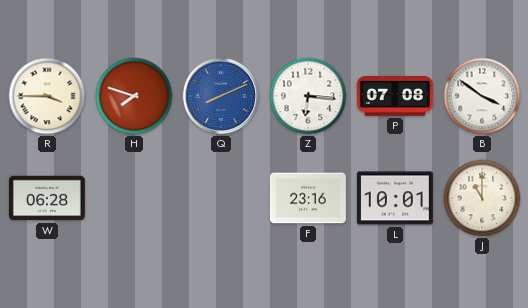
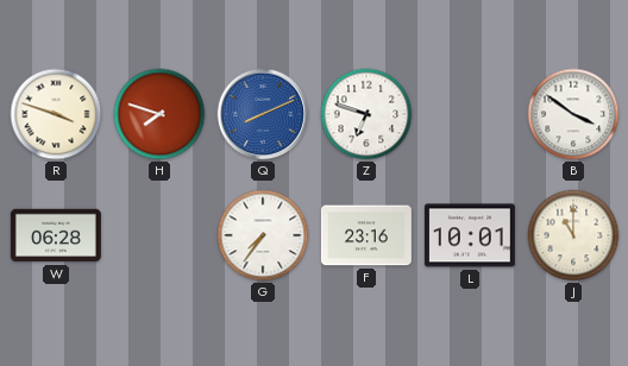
R: 3:45 -> 3:48 (56, 114)
Z: 6:16 -> 6:48 (366, 114)
P: 07:08 -> none (395, 97)
G: none -> 7:36 (263, 235)
